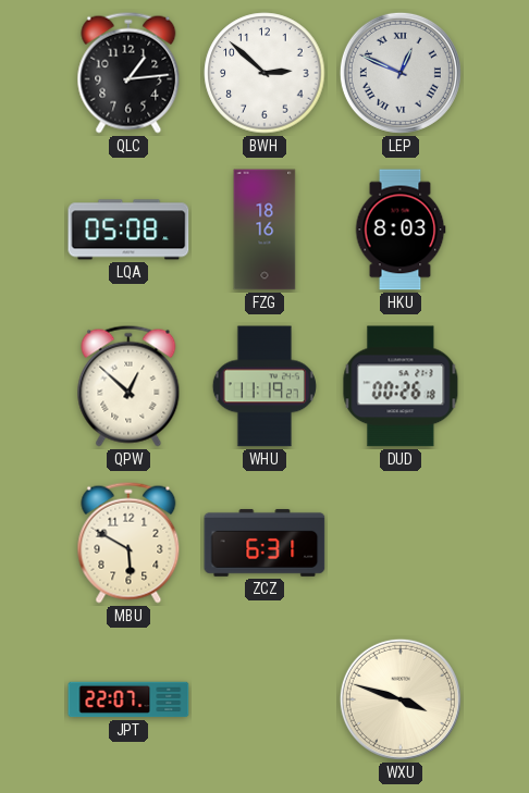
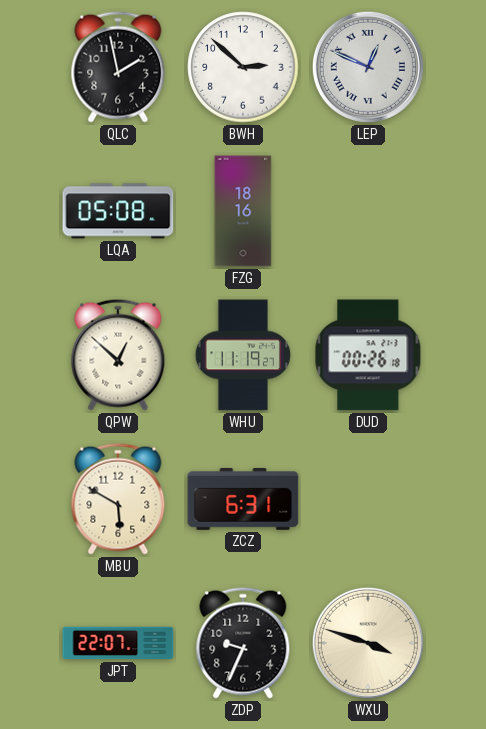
QLC: 1:14 -> 1:58 (118, 67)
HKU: 8:03 -> none (401, 230)
ZDP: none -> 9:34 (243, 643)
